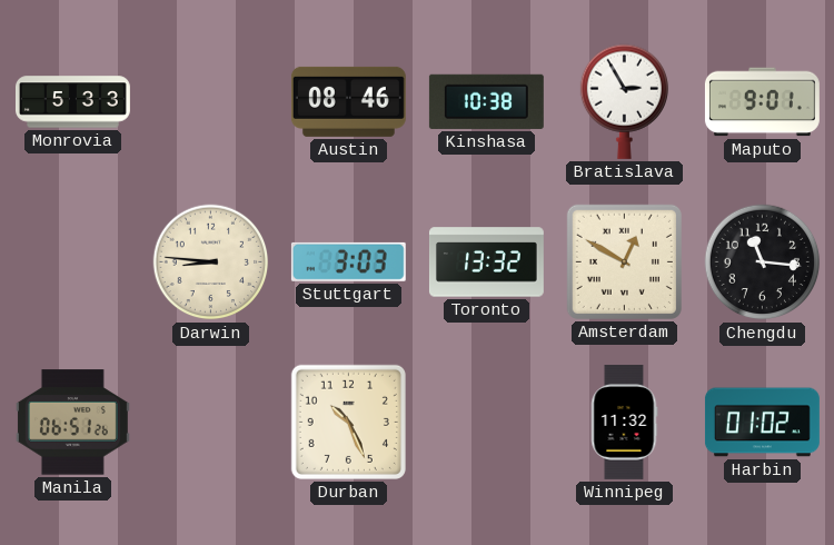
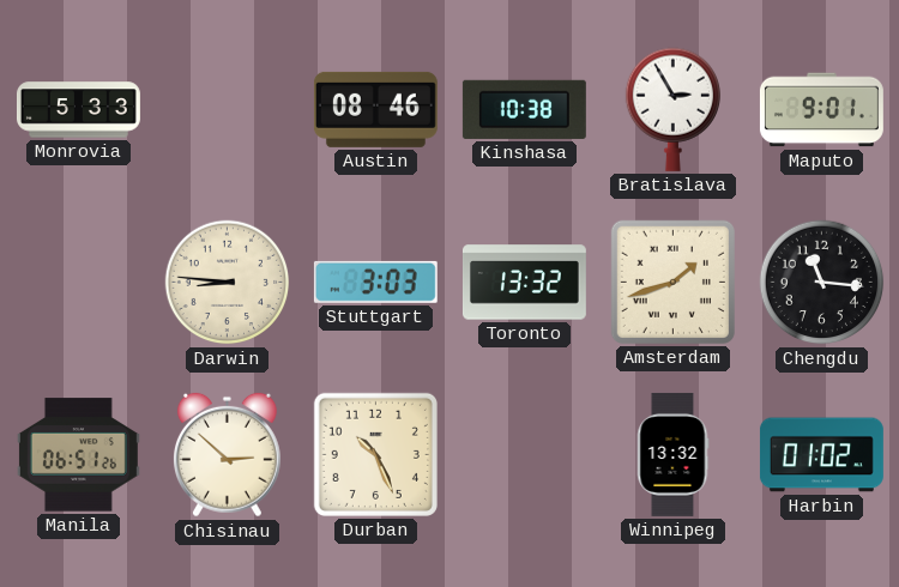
Amsterdam: 12:50 -> 1:42 (672, 282)
Chisinau: none -> 2:52 (227, 455)
Winnipeg: 11:32 -> 13:32 (672, 454)
